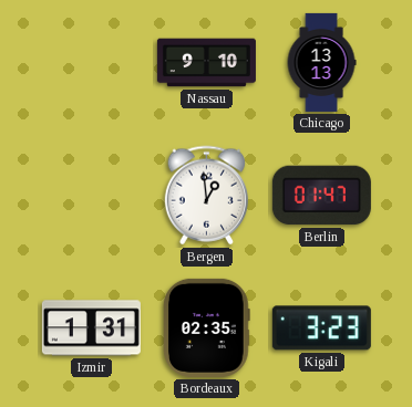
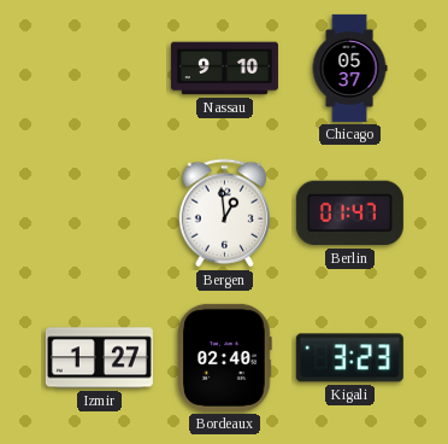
Chicago: 13:13 -> 05:37 (349, 68)
Izmir: 1:31 -> 1:27 (99, 358)
Bordeaux: 02:35 -> 02:40 (225, 357)
